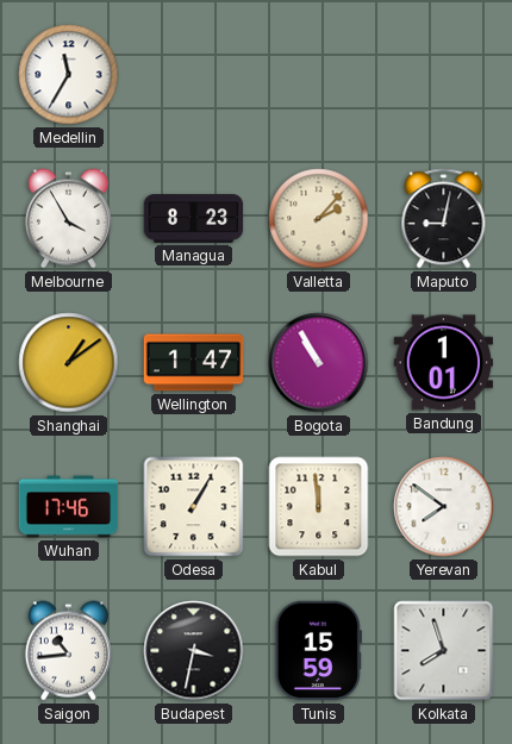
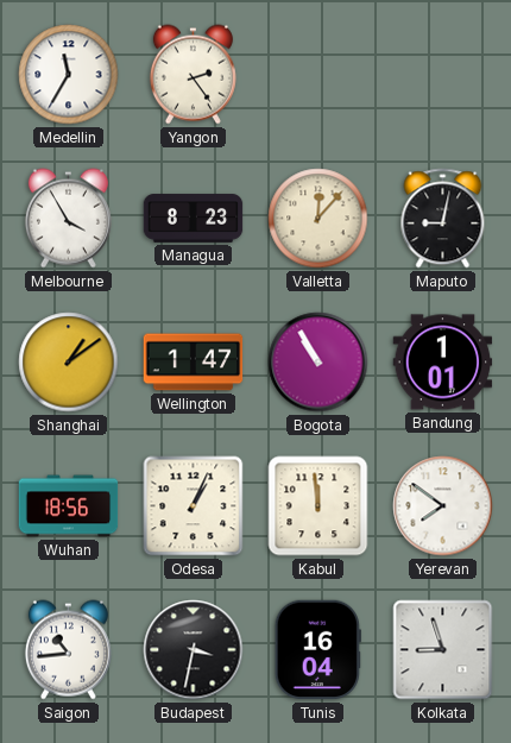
Yangon: none -> 2:24 (193, 75)
Valletta: 2:07 -> 12:07 (318, 219)
Wuhan: 17:46 -> 18:56 (69, 506)
Odesa: 1:05 -> 1:04 (194, 506)
Tunis: 15:59 -> 16:04 (317, 650)
Kolkata: 7:57 -> 8:57 (443, 650)
